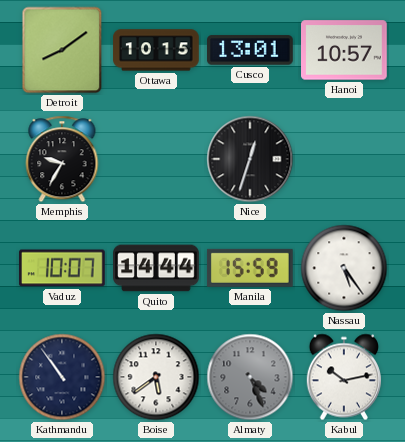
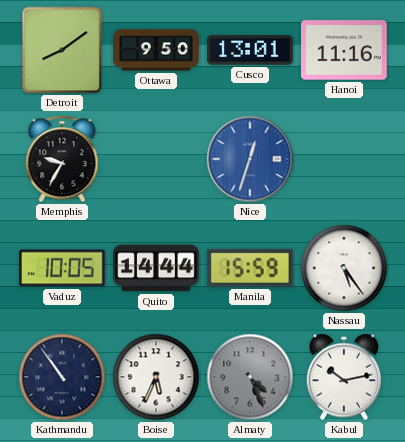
Ottawa: 10:15 -> 9:50 (156, 50)
Hanoi: 10:57 -> 11:16 (344, 50)
Nice dial: black -> blue (250, 159)
Vaduz: 10:07 -> 10:05 (62, 268)
Boise: 5:39 -> 5:34 (156, 377)
